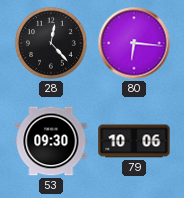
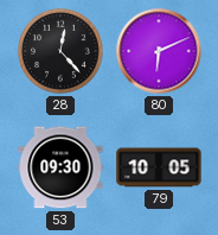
80: 6:16 -> 6:11 (159, 51)
79: 10:06 -> 10:05 (159, 167)
